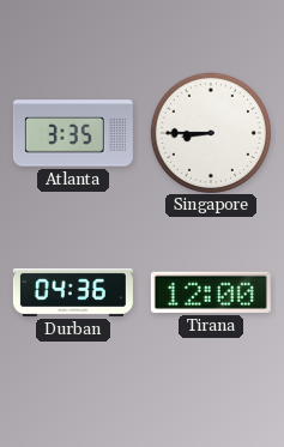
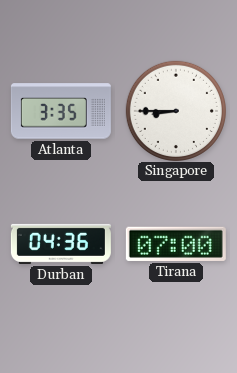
Tirana: 12:00 -> 07:00 (176, 244)
